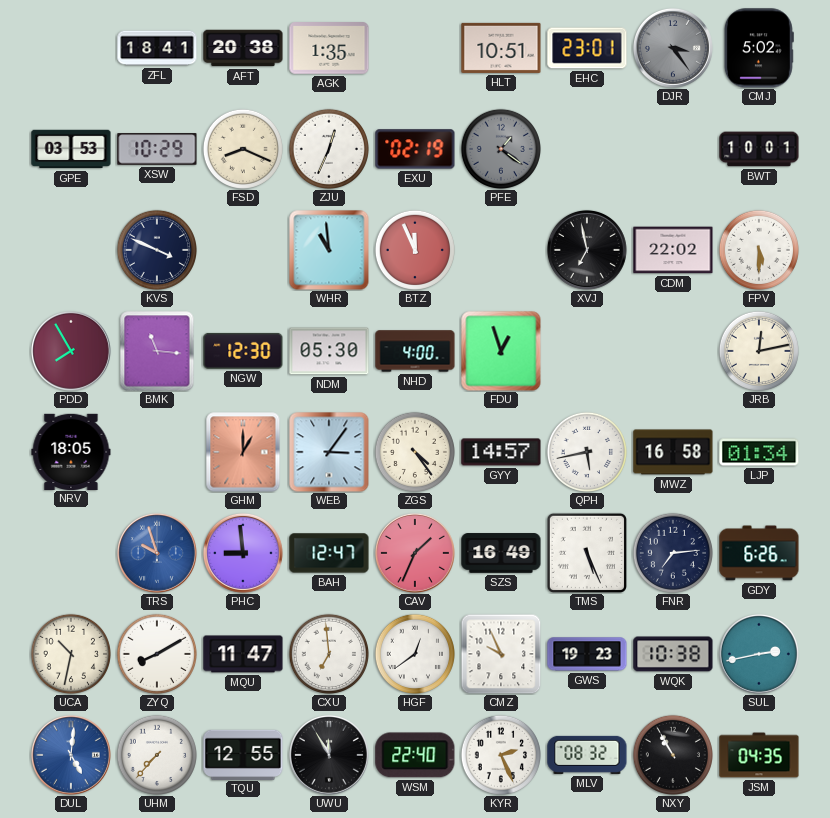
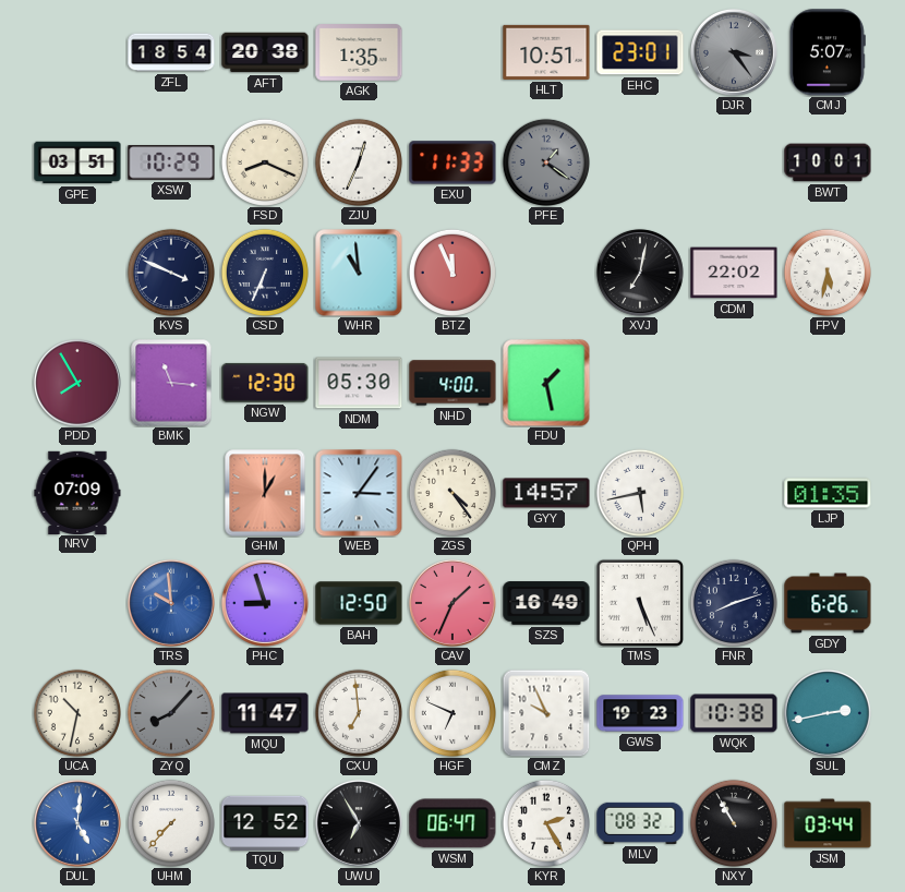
ZFL: 18:41 -> 18:54 (171, 52)
CMJ: 5:02 -> 5:07 (828, 52)
GPE: 03:53 -> 03:51 (77, 162)
EXU: 02:19 -> 11:33 (452, 162)
CSD: none -> 6:34 (264, 272)
XVJ: 6:58 -> 7:02 (640, 273)
FPV: 5:30 -> 5:32 (826, 272)
FDU: 12:57 -> 1:28 (546, 383)
JRB: 12:13 -> none (758, 350)
NRV: 18:05 -> 07:09 (77, 492)
MWZ: 16:58 -> none (673, 452)
LJP: 01:34 -> 01:35 (828, 493)
TRS: 9:57 -> 9:59 (171, 603)
PHC: 8:59 -> 8:57 (265, 603)
BAH: 12:47 -> 12:50 (359, 603)
FNR: 7:14 -> 8:12 (733, 602)
ZYQ: 8:10 -> 8:07 (170, 712)
ZYQ dial: white -> grey (170, 712)
HGF: 12:39 -> 6:49 (451, 712)
TQU: 12:55 -> 12:52 (265, 822)
UWU: 11:55 -> 6:55 (359, 823)
WSM: 22:40 -> 06:47 (452, 823)
KYR: 2:26 -> 2:25 (545, 822)
JSM: 04:35 -> 03:44 (828, 823)
